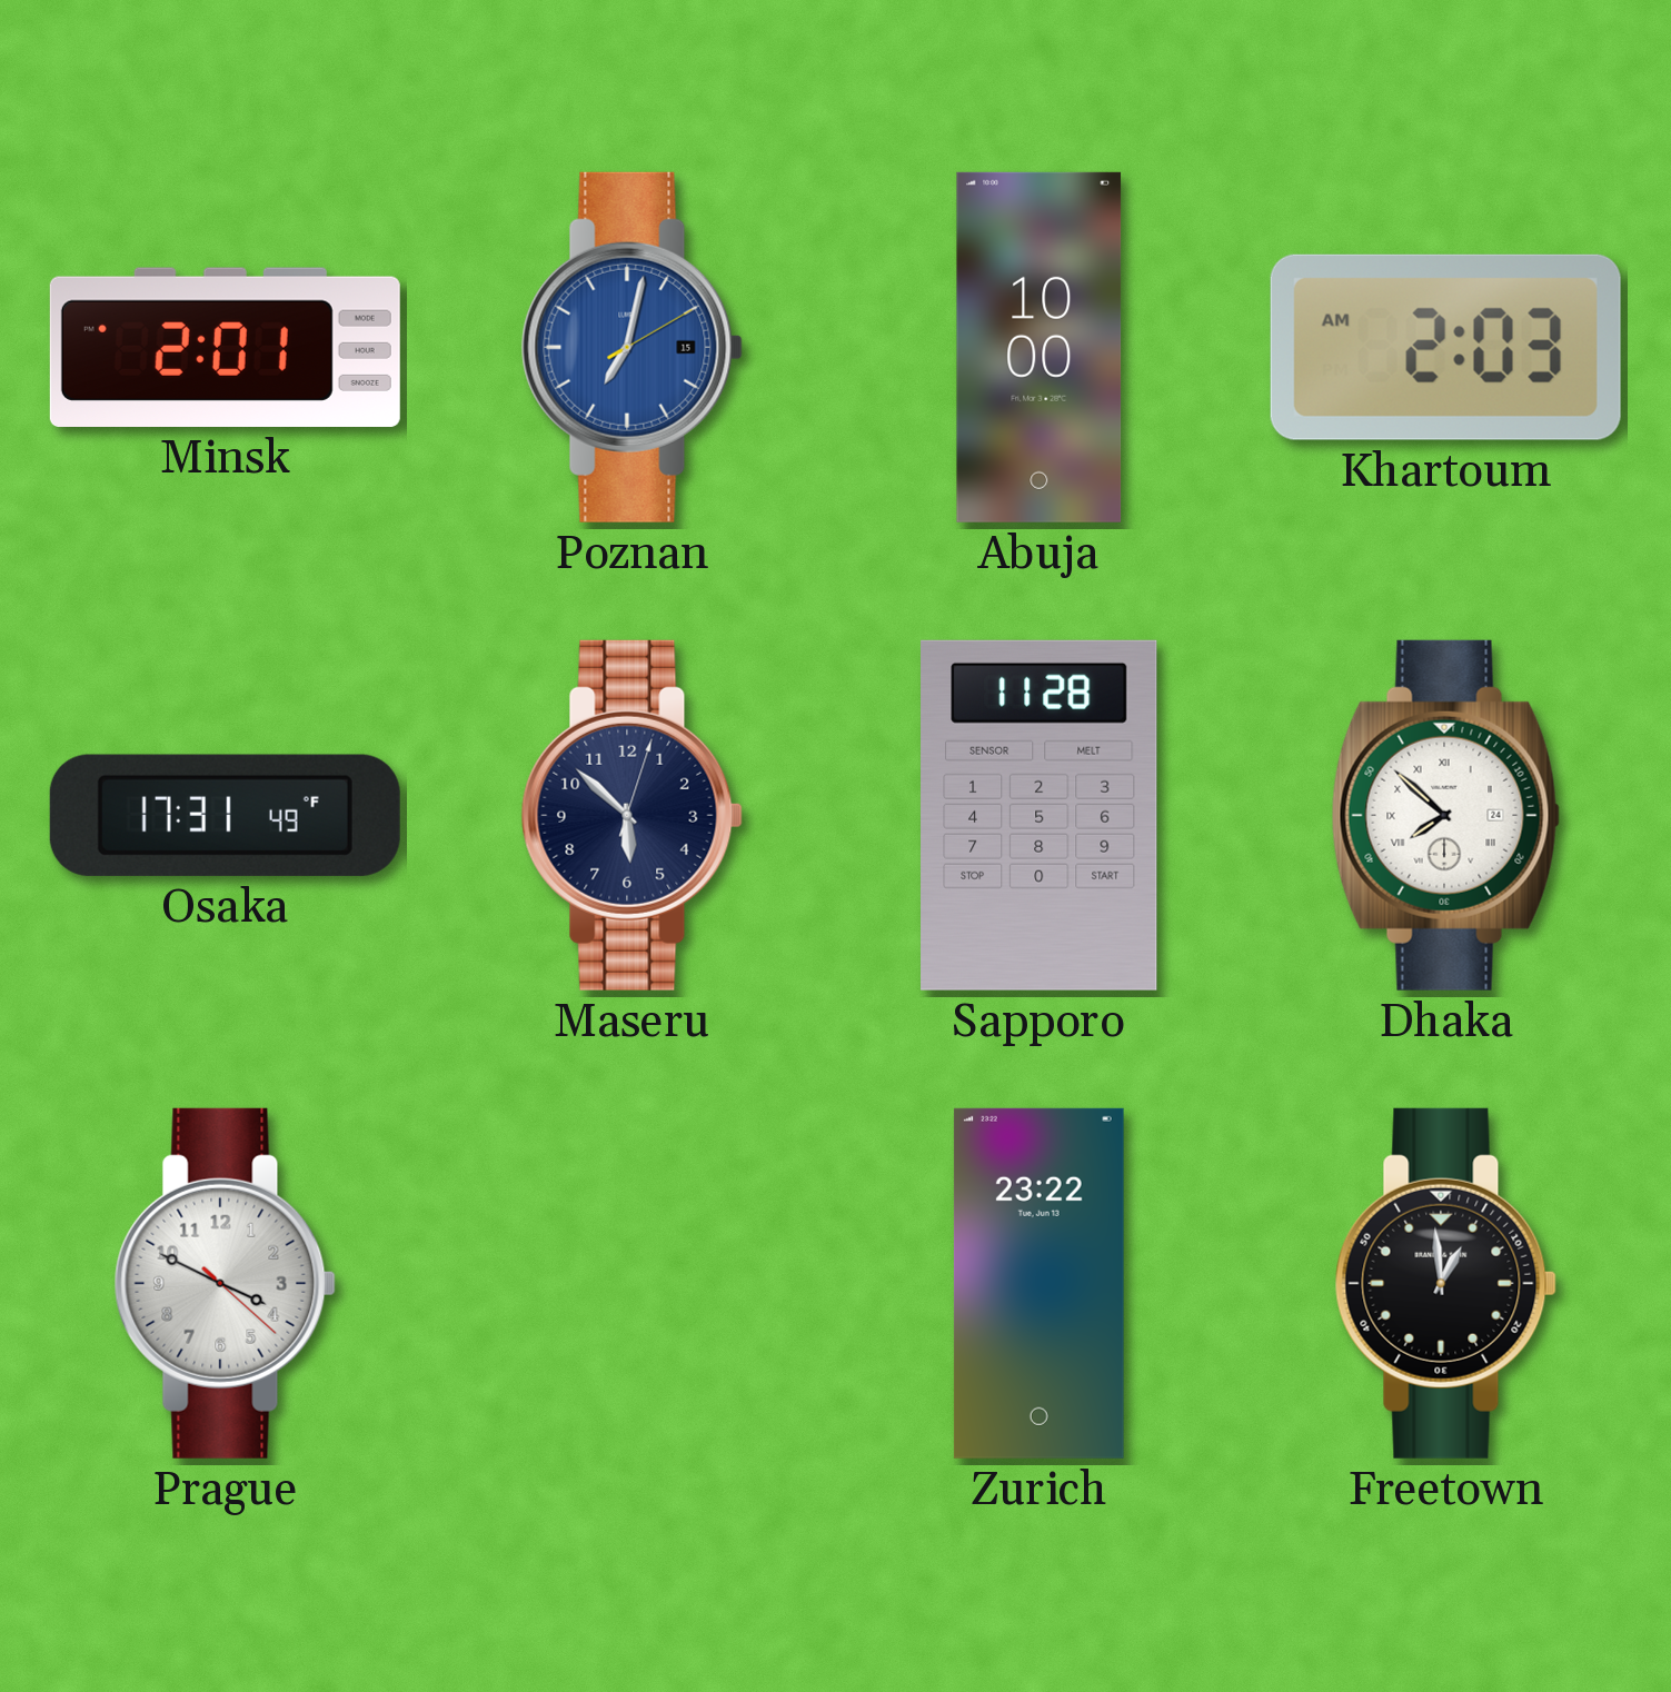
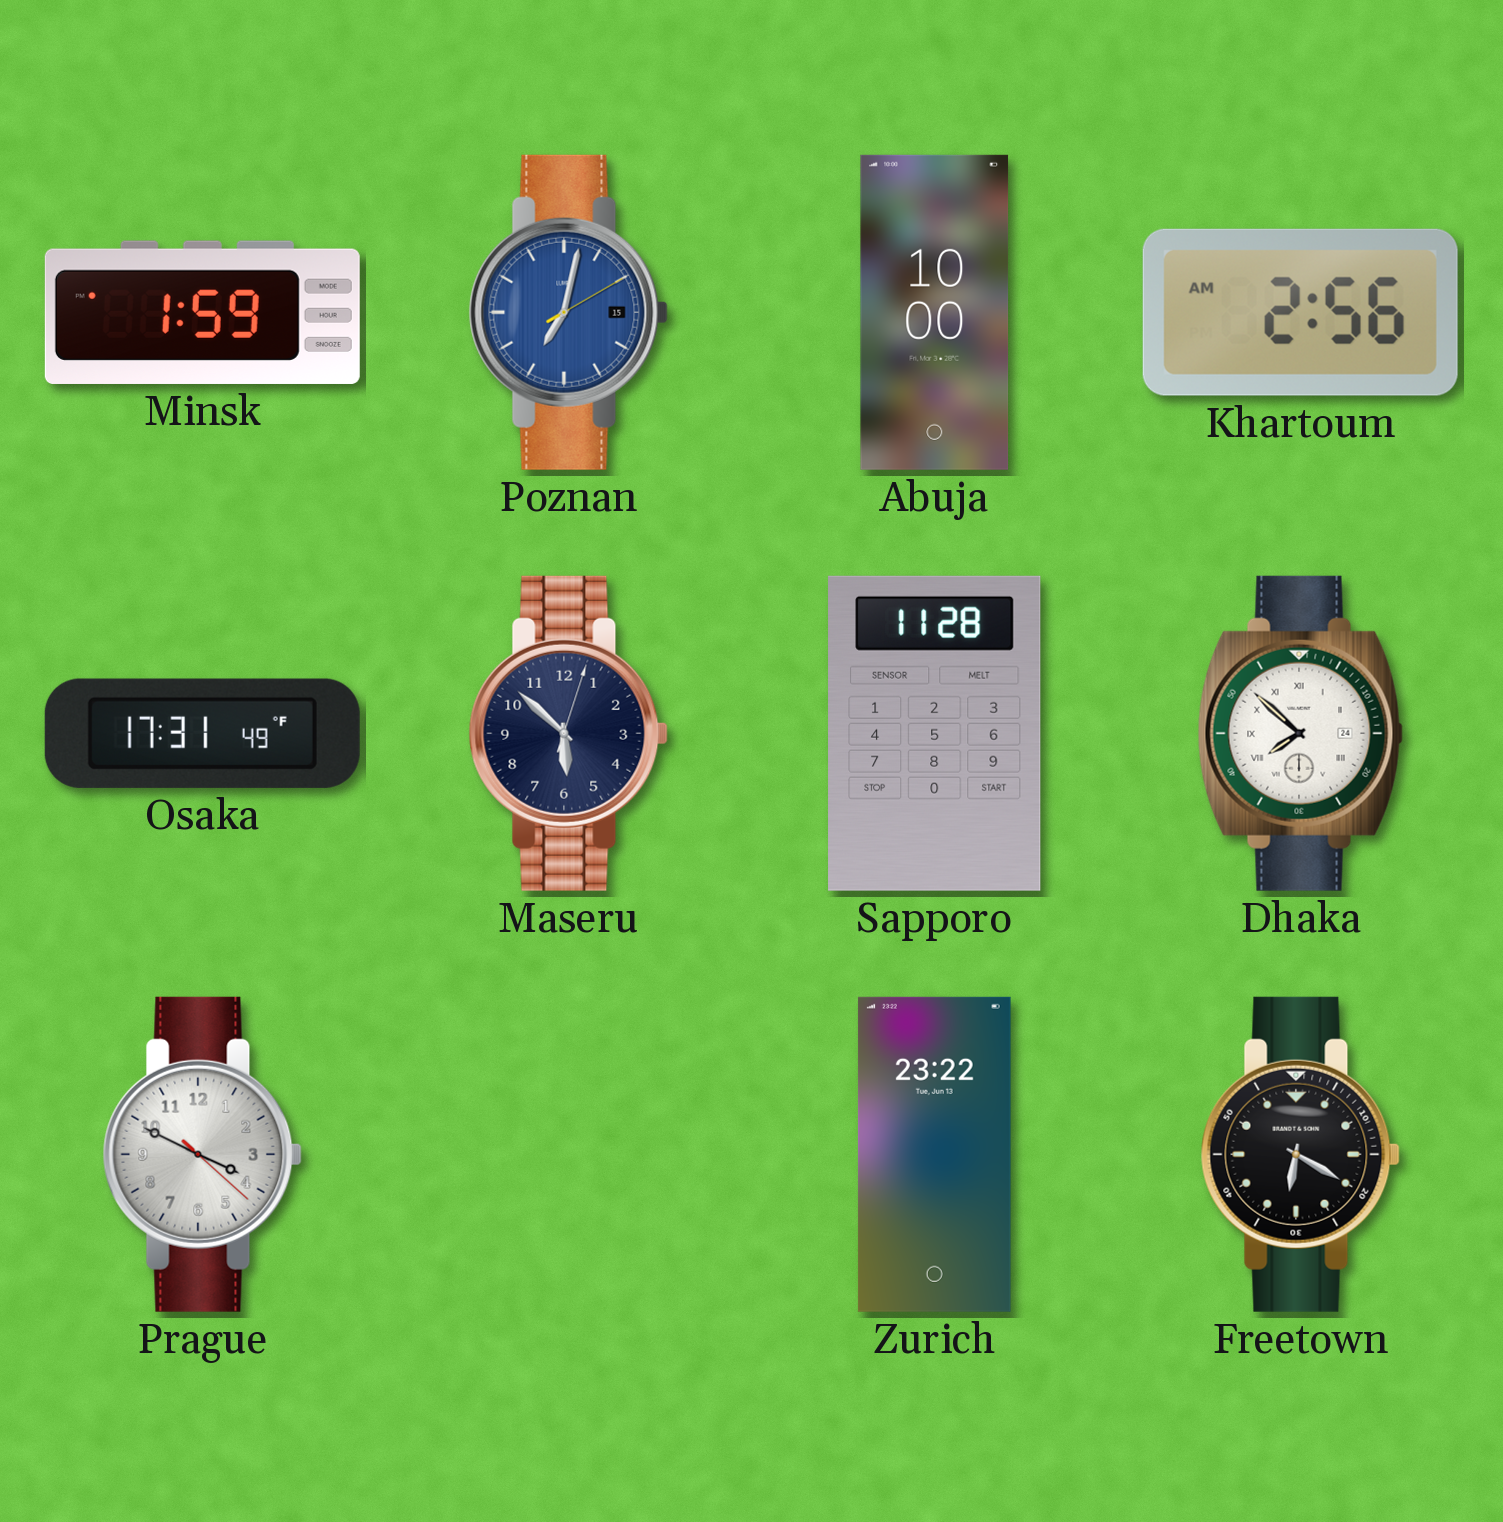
Minsk: 2:01 -> 1:59 (202, 312)
Khartoum: 2:03 -> 2:56 (1300, 312)
Freetown: 12:59 -> 6:20 (1300, 1154)
